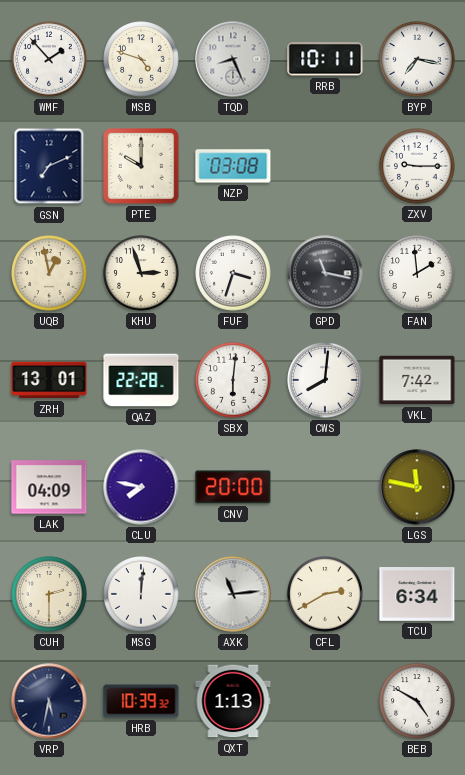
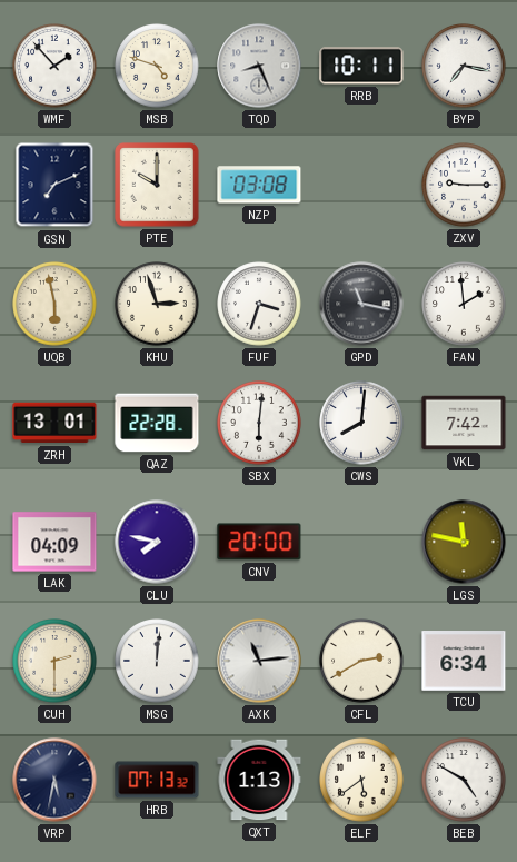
UQB: 12:58 -> 5:58 (54, 304)
HRB: 10:39 -> 07:13 (157, 780)
ELF: none -> 5:39 (361, 780)
